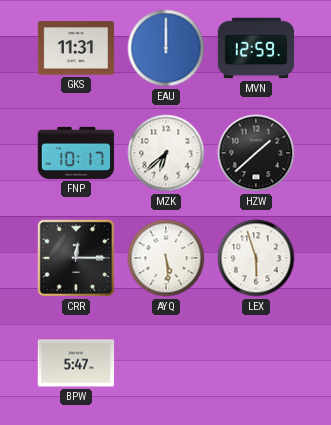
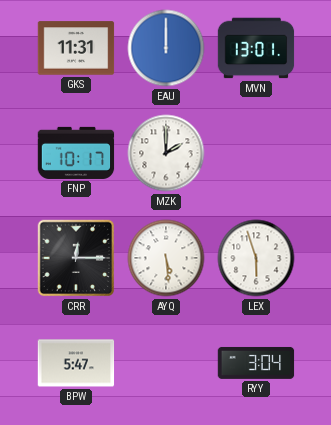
MVN: 12:59 -> 13:01 (256, 48)
MZK: 6:38 -> 2:00 (166, 153)
HZW: 1:38 -> none (256, 153)
RYY: none -> 3:04 (256, 363)
